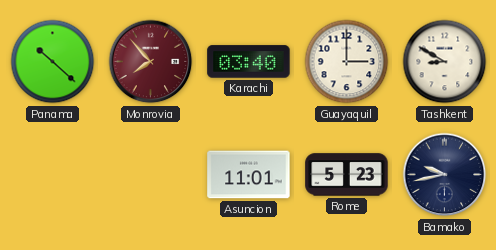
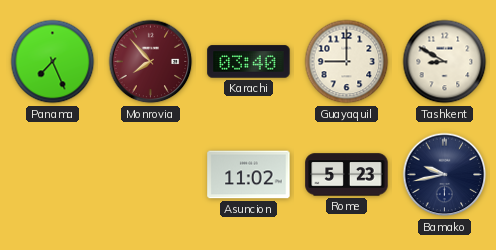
Panama: 10:22 -> 7:26 (53, 62)
Guayaquil: 3:00 -> 9:00 (347, 62)
Asuncion: 11:01 -> 11:02 (249, 175)
